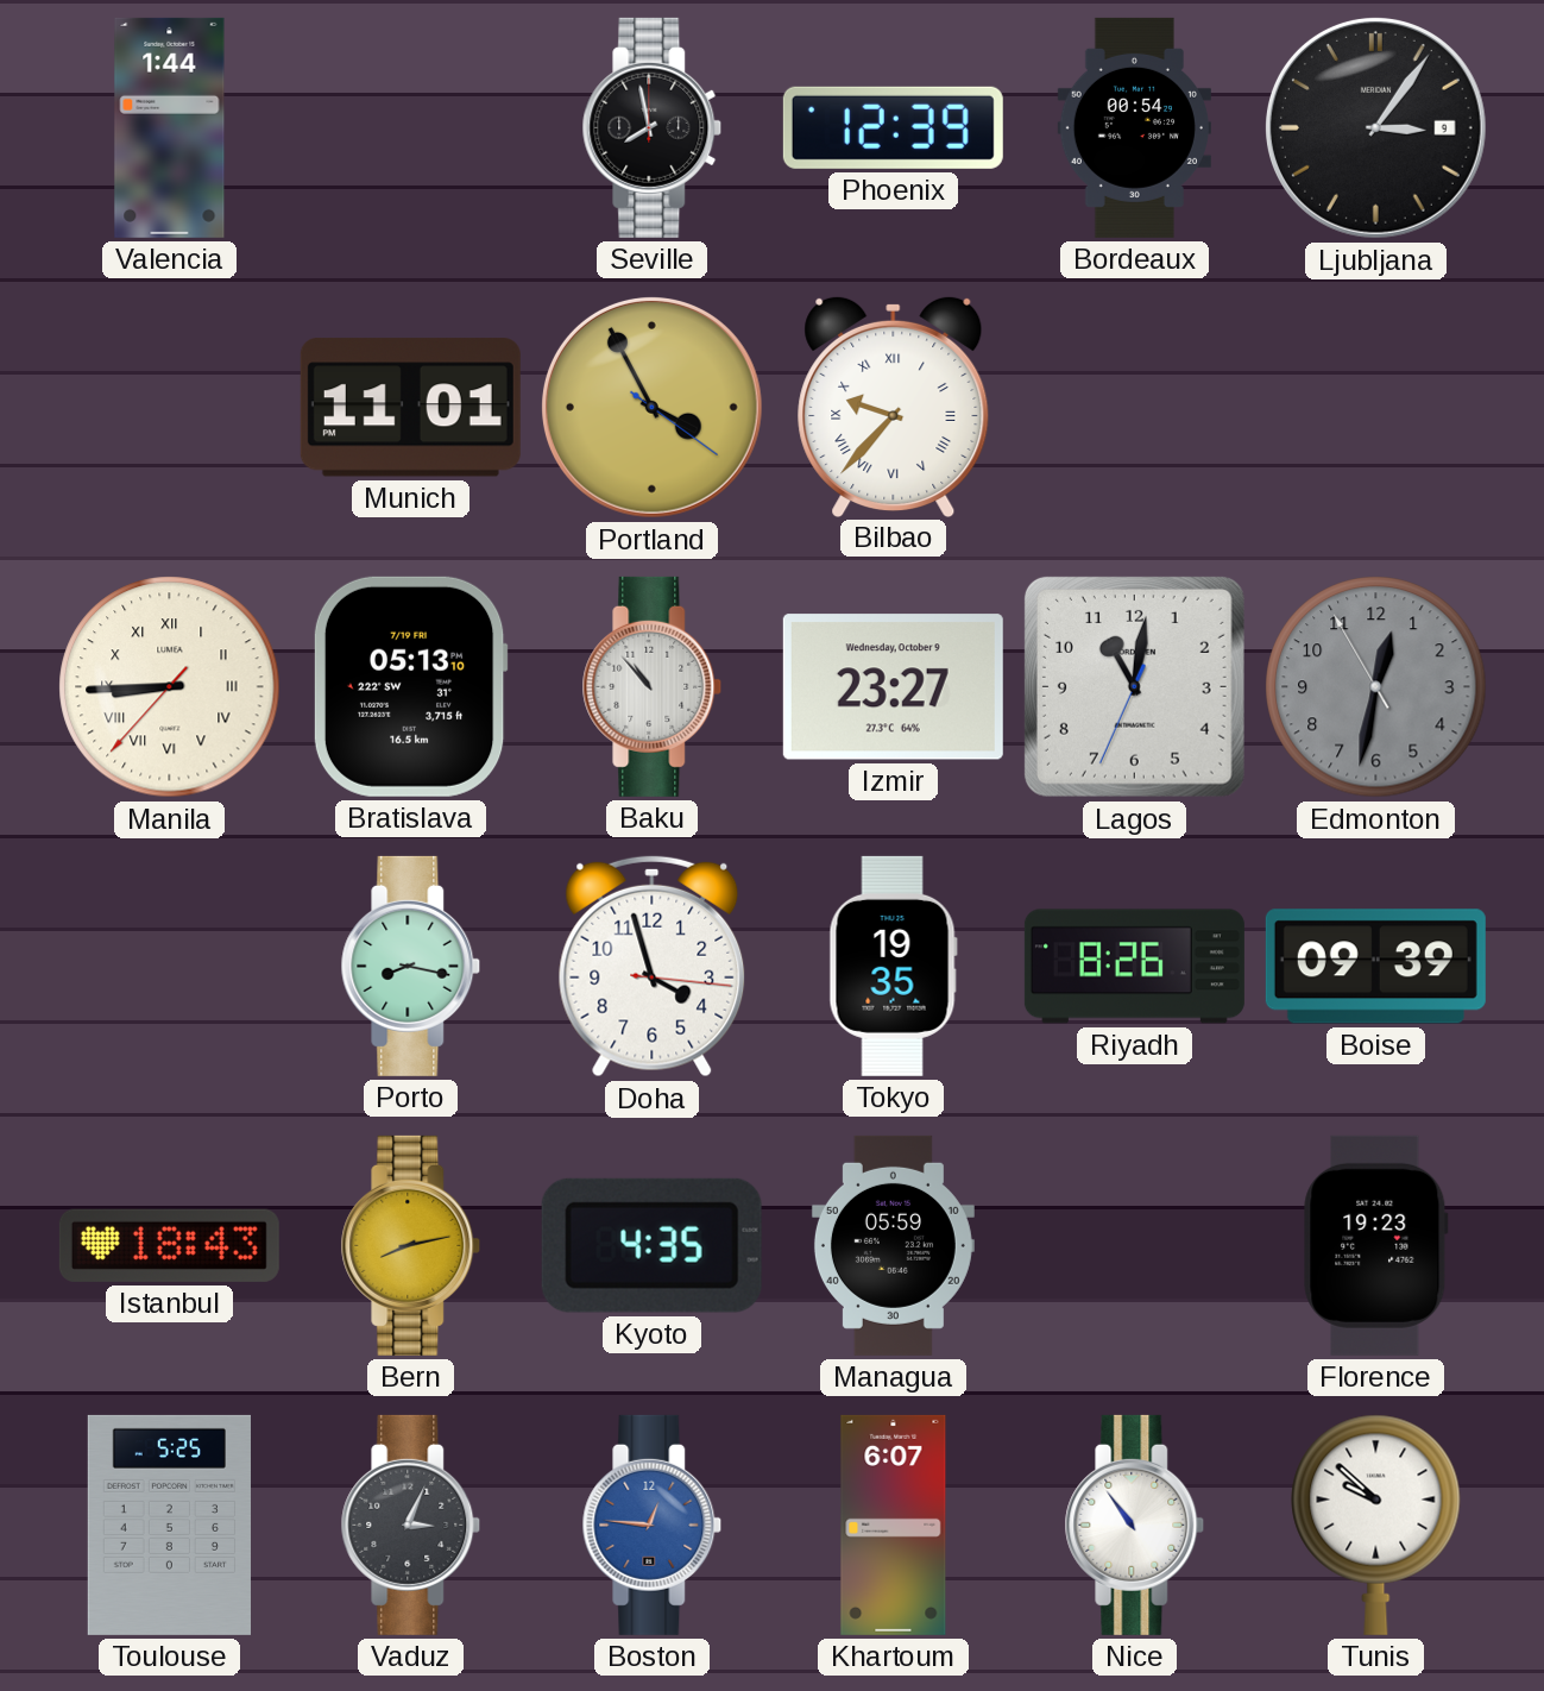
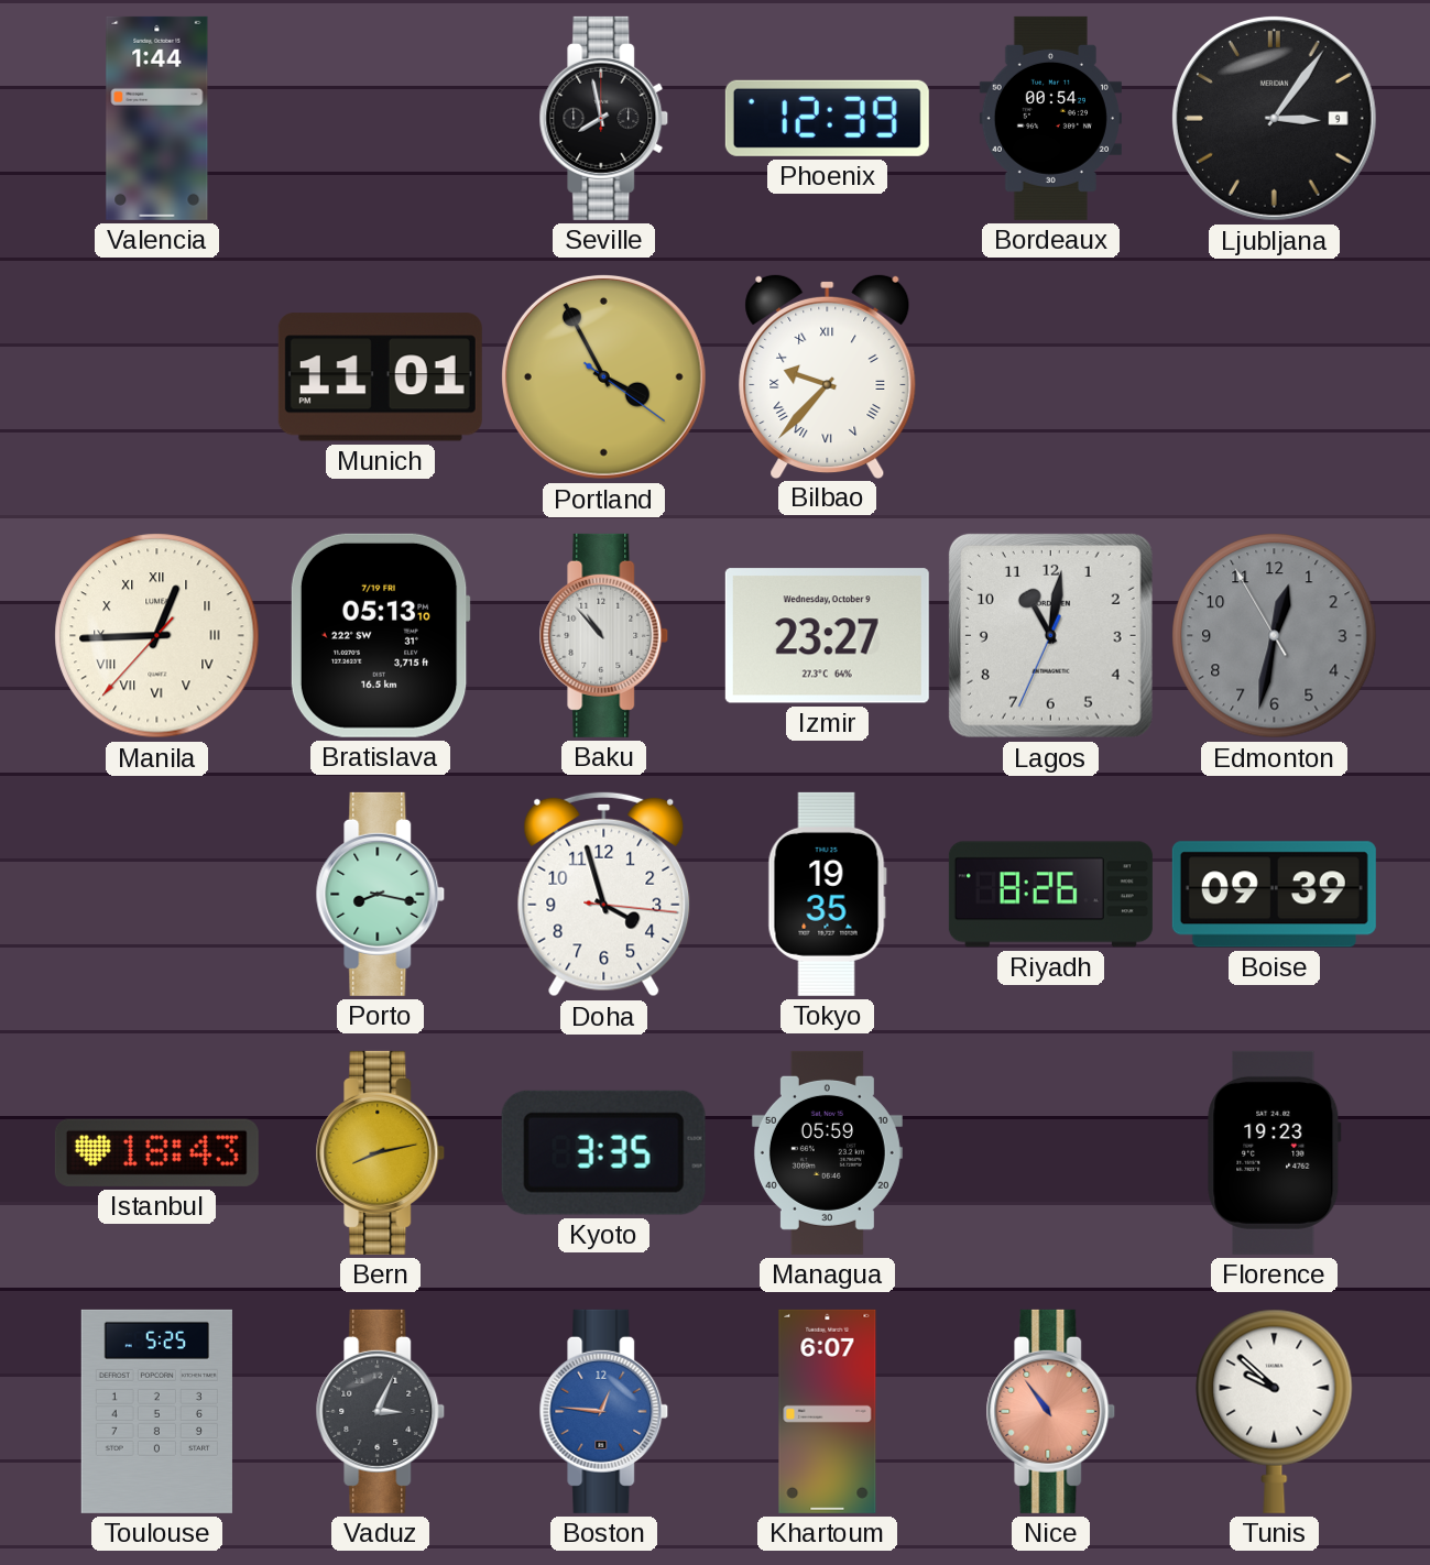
Manila: 8:44 -> 12:44 (157, 636)
Kyoto: 4:35 -> 3:35 (603, 1152)
Nice dial: white -> salmon (1051, 1411)
